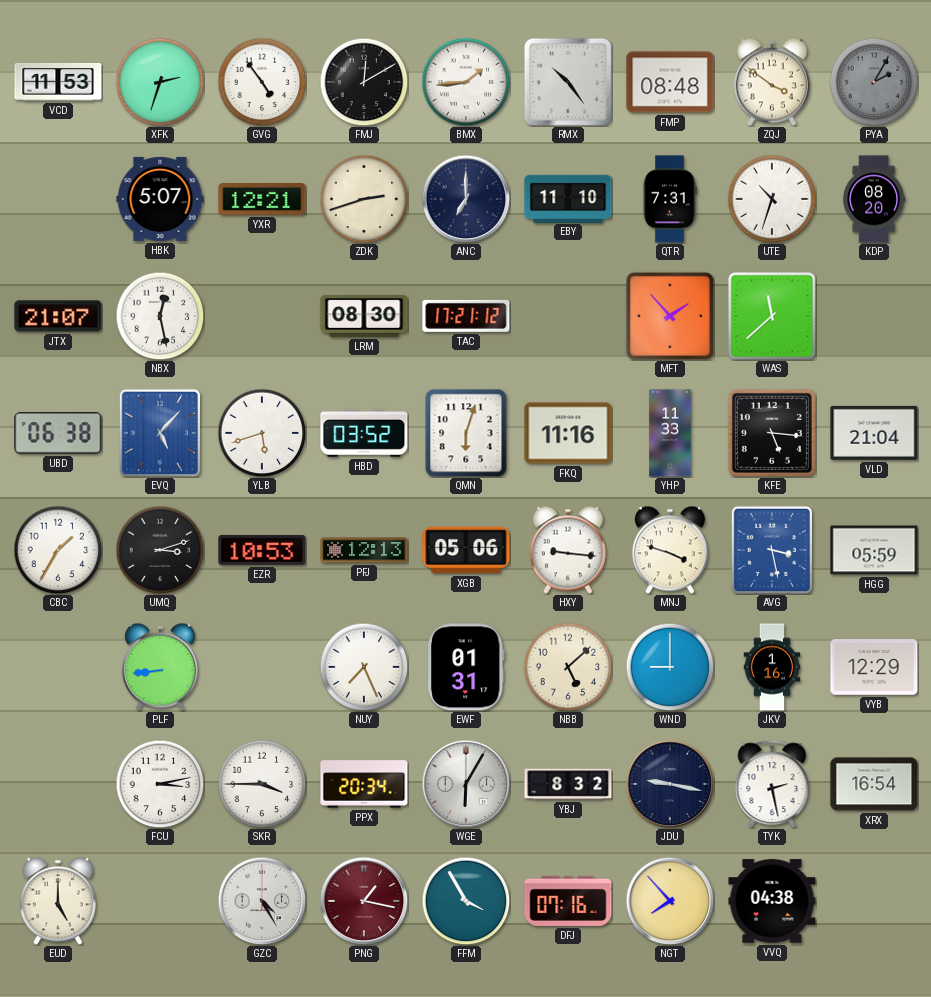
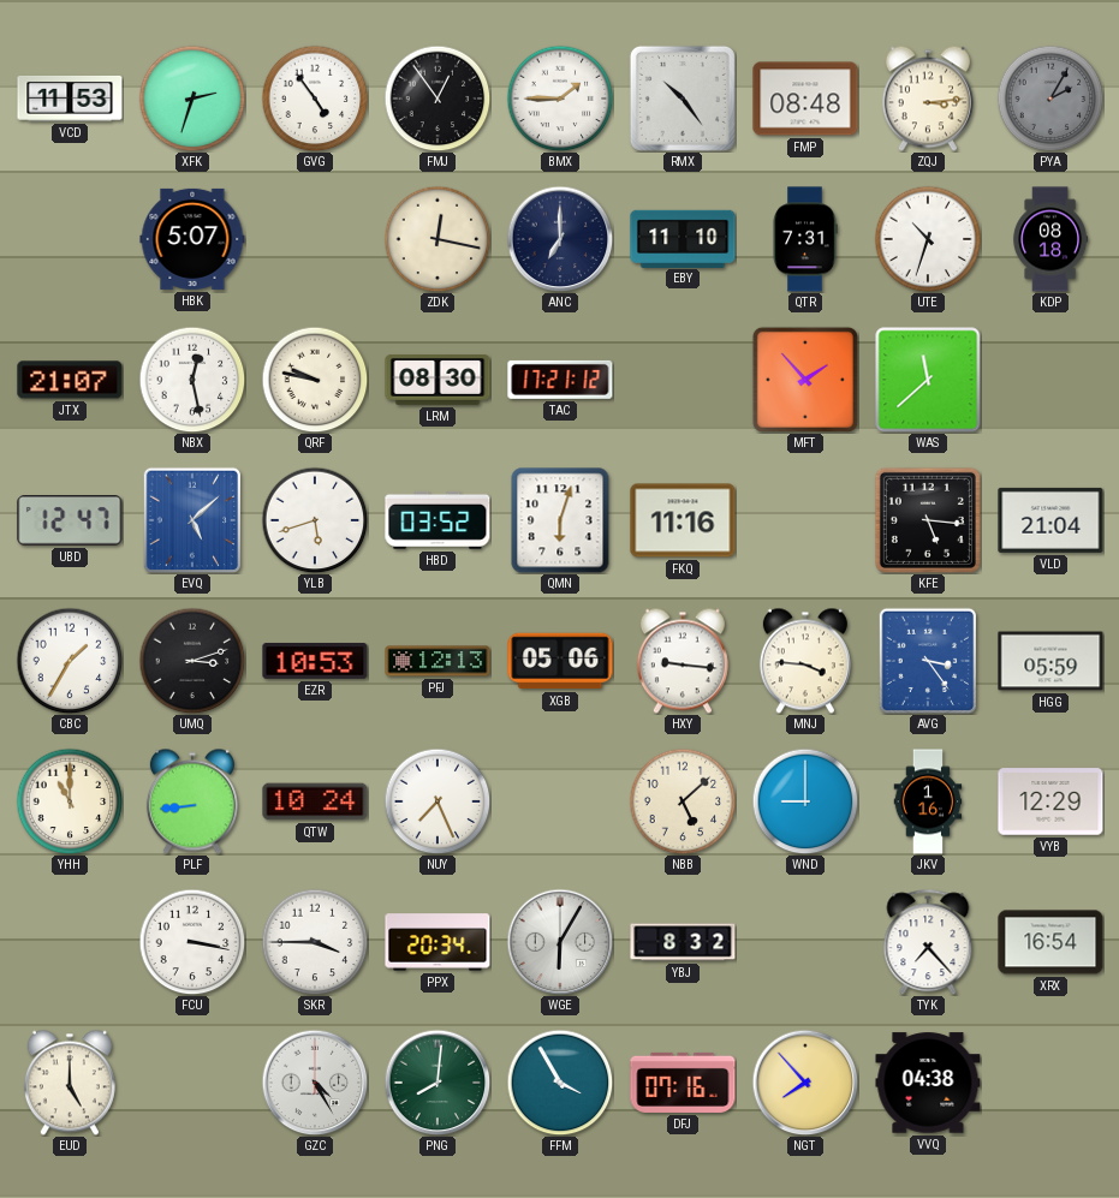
FMJ: 12:10 -> 12:54 (438, 99)
BMX: 1:44 -> 1:45 (560, 99)
ZQJ: 3:51 -> 3:14 (928, 99)
YXR: 12:21 -> none (262, 199)
ZDK: 2:42 -> 12:17 (438, 239)
KDP: 08:20 -> 08:18 (1050, 239)
QRF: none -> 9:47 (315, 380)
UBD: 06:38 -> 12:47 (70, 521)
EVQ: 5:07 -> 5:08 (192, 520)
YHP: 11:33 -> none (670, 433)
MNJ: 3:48 -> 3:46 (805, 661)
AVG: 3:28 -> 3:24 (928, 661)
YHH: none -> 11:00 (70, 801)
QTW: none -> 10:24 (315, 801)
EWF: 01:31 -> none (467, 667)
FCU: 3:13 -> 3:17 (192, 942)
JDU: 9:17 -> none (670, 784)
TYK: 2:28 -> 7:23 (928, 942)
PNG: 1:17 -> 8:01 (438, 1083)
PNG dial: burgundy -> green (438, 1083)
